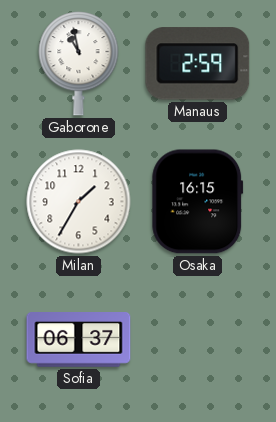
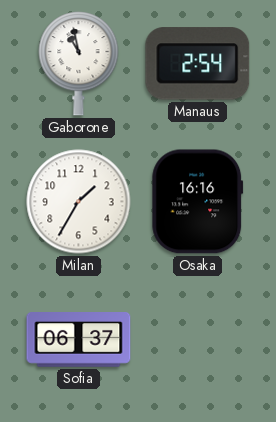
Manaus: 2:59 -> 2:54 (198, 64)
Osaka: 16:15 -> 16:16 (198, 202)
